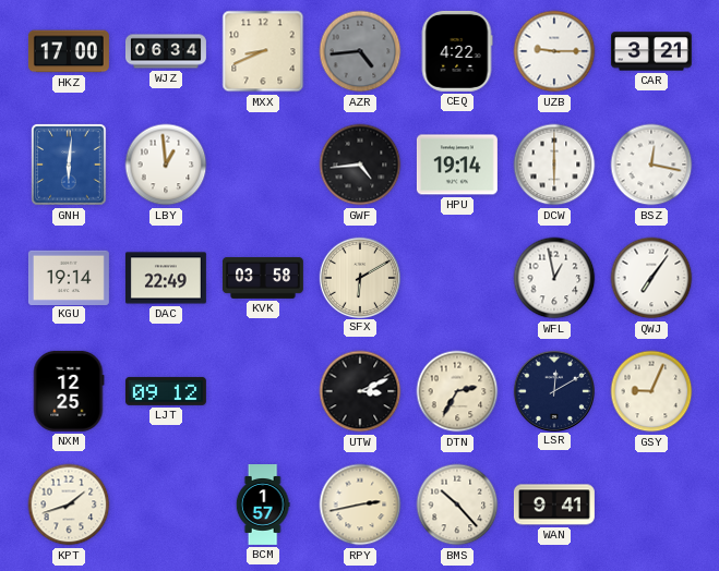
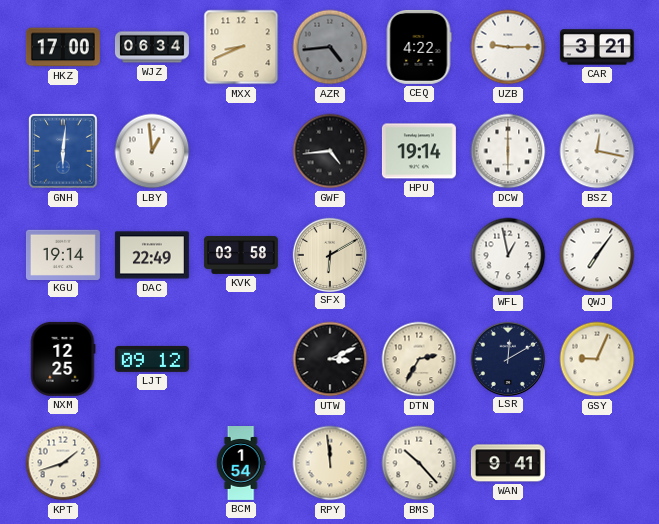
BCM: 1:57 -> 1:54 (241, 464)
RPY: 2:43 -> 11:59 (330, 463)
